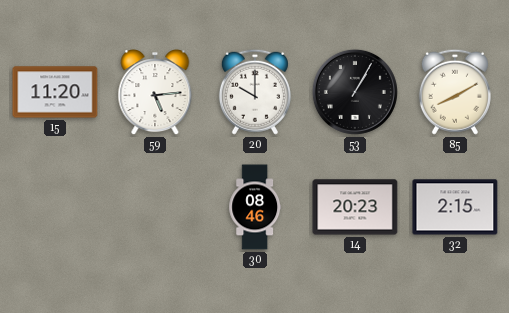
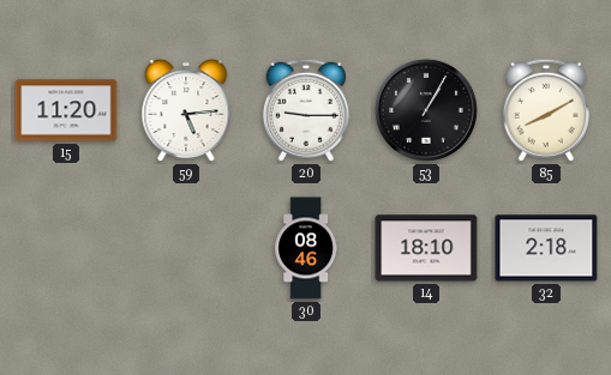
20: 10:00 -> 9:15 (306, 110)
14: 20:23 -> 18:10 (426, 248)
32: 2:15 -> 2:18 (546, 248)
